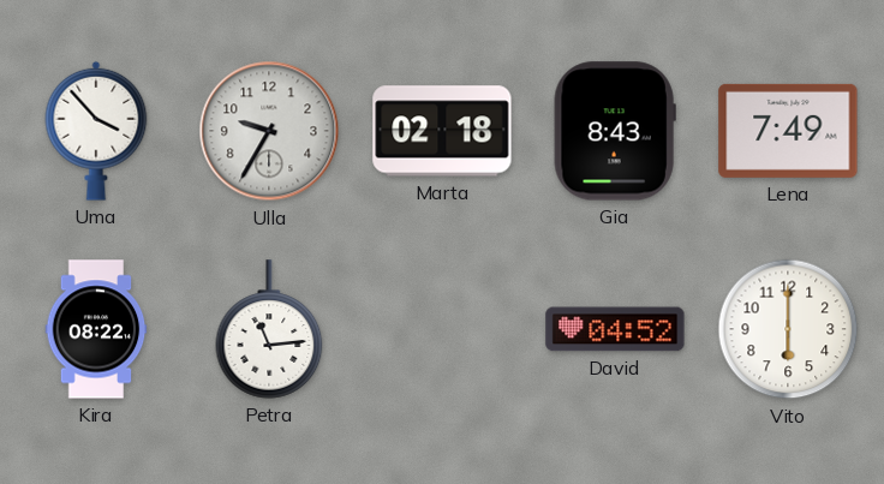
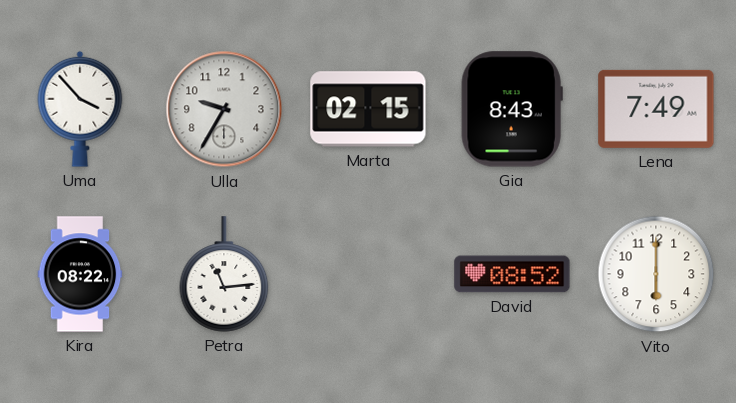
Marta: 02:18 -> 02:15 (368, 109)
David: 04:52 -> 08:52 (512, 274)
